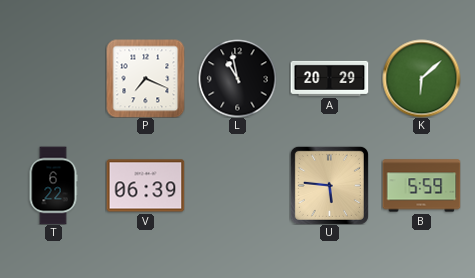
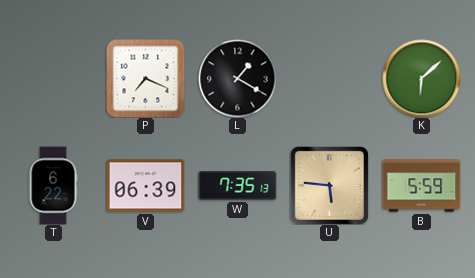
L: 10:58 -> 1:20 (237, 78)
A: 20:29 -> none (329, 78)
W: none -> 7:35 (237, 186)
